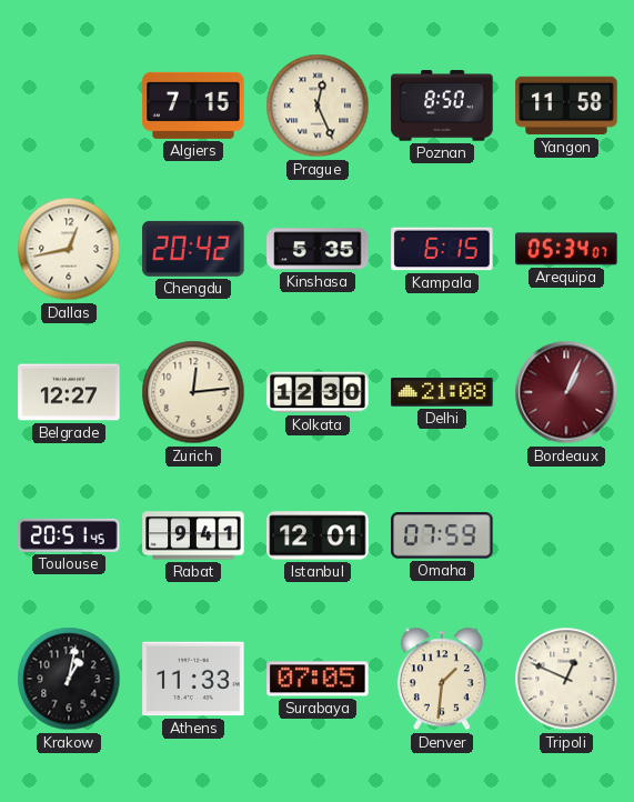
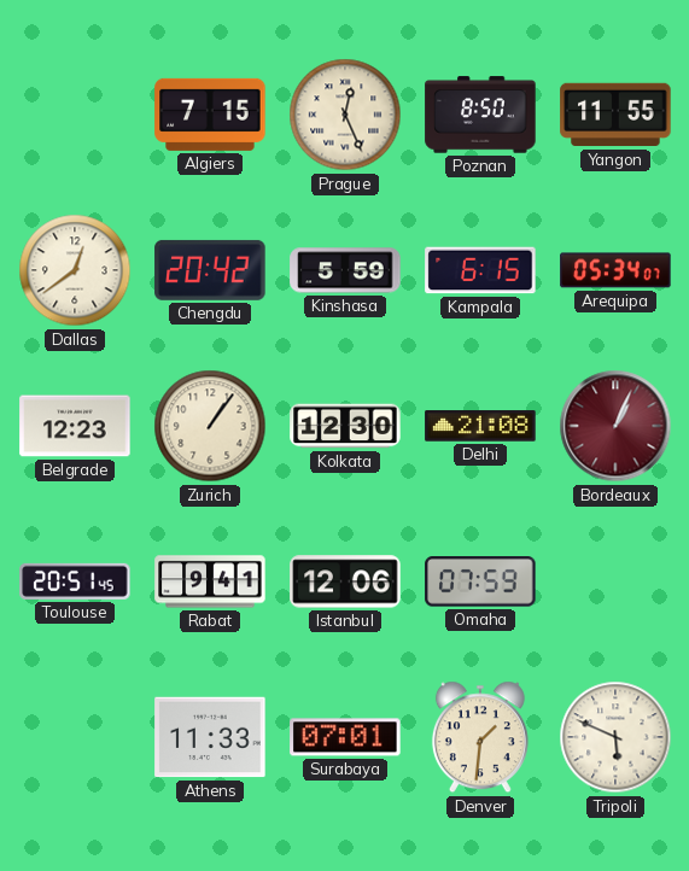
Yangon: 11:58 -> 11:55 (615, 115)
Dallas: 12:43 -> 12:39 (75, 270)
Kinshasa: 5:35 -> 5:59 (345, 270)
Belgrade: 12:27 -> 12:23 (75, 426)
Zurich: 12:14 -> 1:06 (210, 426)
Istanbul: 12:01 -> 12:06 (345, 581)
Krakow: 1:02 -> none (69, 679)
Surabaya: 07:05 -> 07:01 (345, 737)
Tripoli: 12:49 -> 5:49 (615, 737)
